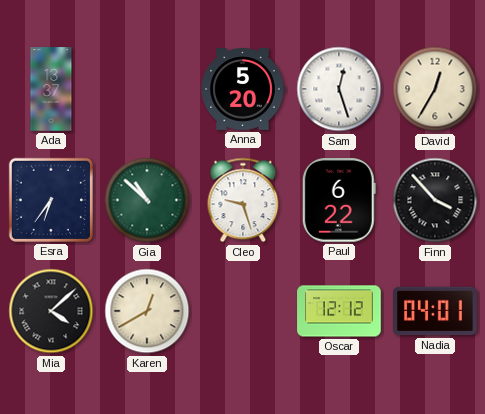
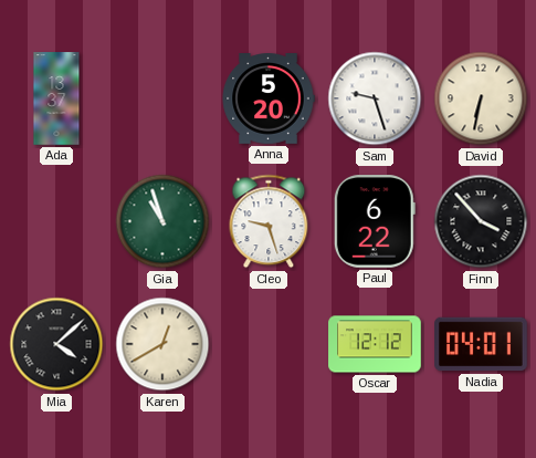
Sam: 12:27 -> 9:27 (375, 98)
David: 12:35 -> 6:32 (481, 98)
Esra: 6:36 -> none (51, 200)
Gia: 10:52 -> 10:57 (162, 221)
